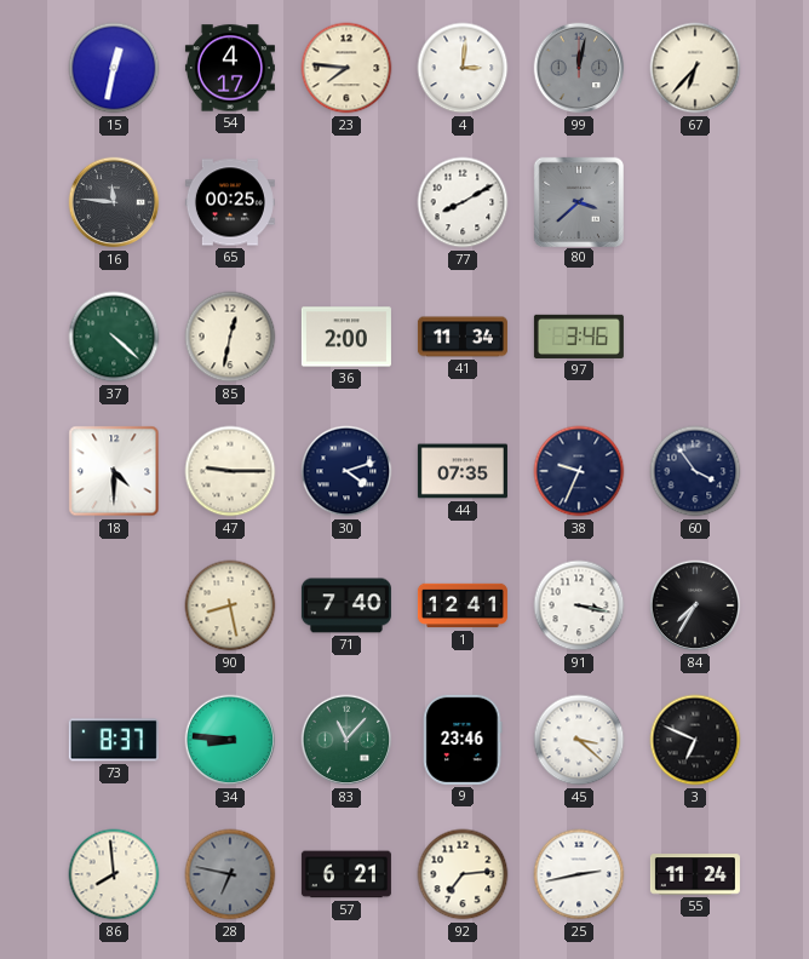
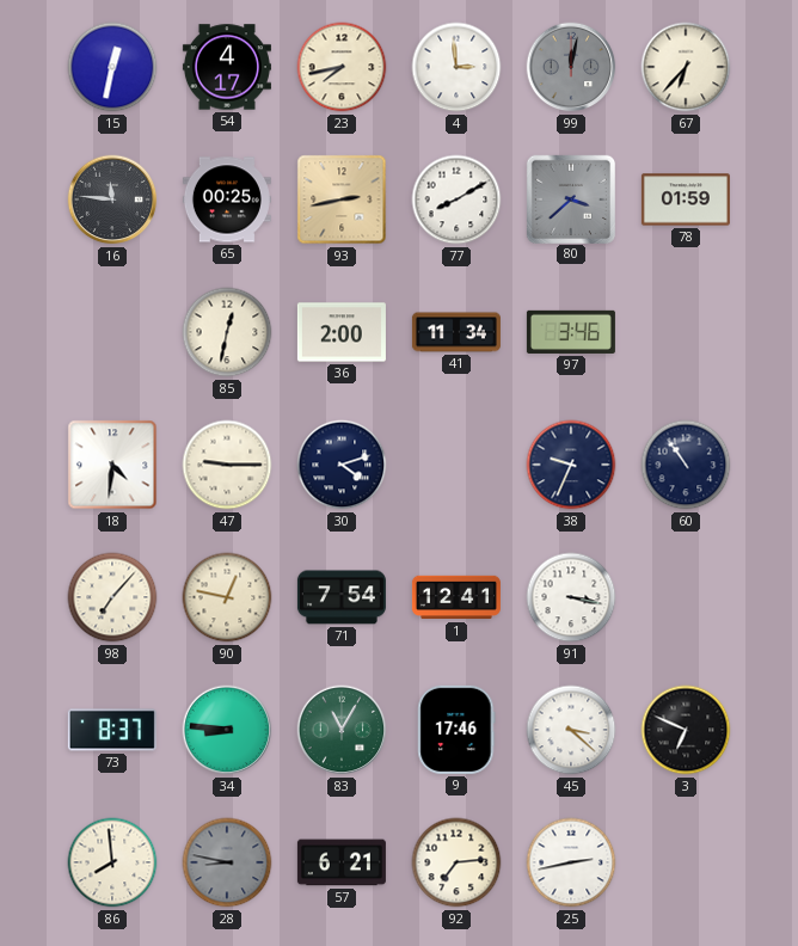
23: 7:46 -> 7:43 (342, 67)
4: 3:01 -> 2:59 (456, 67)
93: none -> 2:43 (342, 199)
78: none -> 01:59 (686, 199)
37: 4:22 -> none (114, 337)
18: 4:30 -> 4:31 (112, 465)
44: 07:35 -> none (463, 471)
60: 3:54 -> 10:54 (686, 465)
98: none -> 7:07 (112, 597)
90: 8:28 -> 12:47 (227, 597)
71: 7:40 -> 7:54 (342, 597)
84: 7:35 -> none (695, 605)
83: 11:07 -> 11:05 (342, 730)
9: 23:46 -> 17:46 (456, 730)
28: 6:47 -> 8:47 (227, 862)
55: 11:24 -> none (695, 874)
